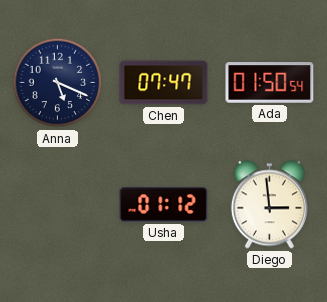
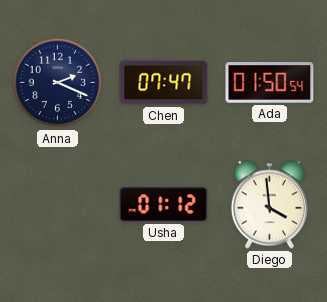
Anna: 5:19 -> 2:19 (58, 83)
Diego: 2:59 -> 3:59 (269, 205)
